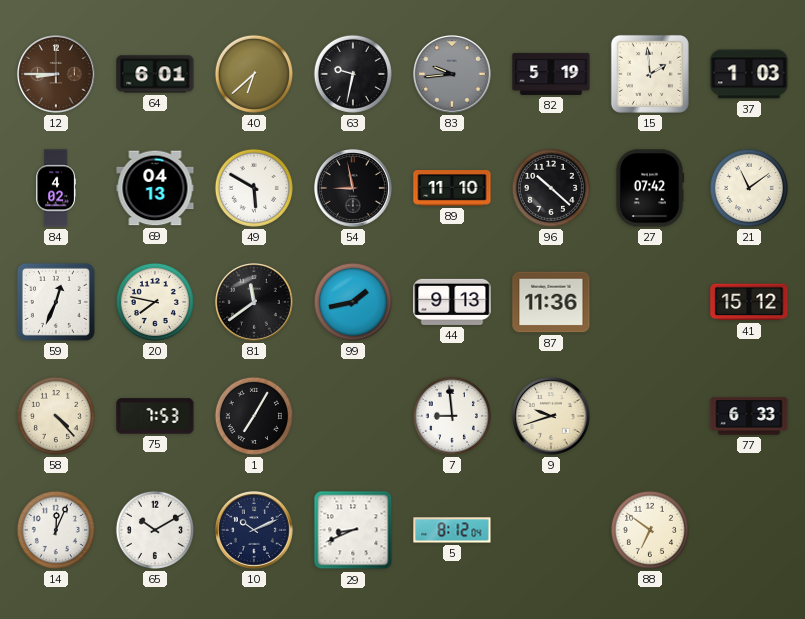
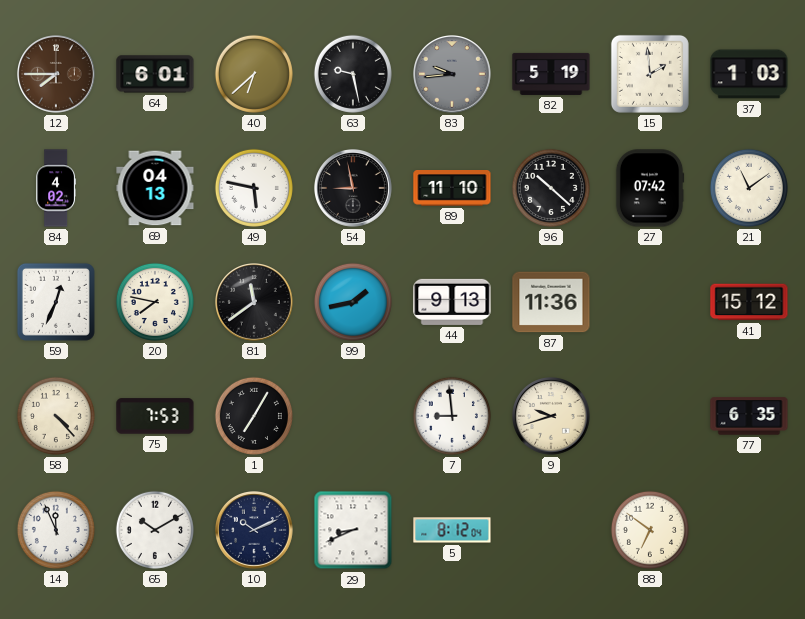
12: 8:45 -> 7:45 (57, 75)
63: 9:32 -> 9:28 (353, 74)
49: 5:50 -> 5:47 (254, 188)
77: 6:33 -> 6:35 (749, 416)
14: 12:04 -> 11:56 (56, 530)
